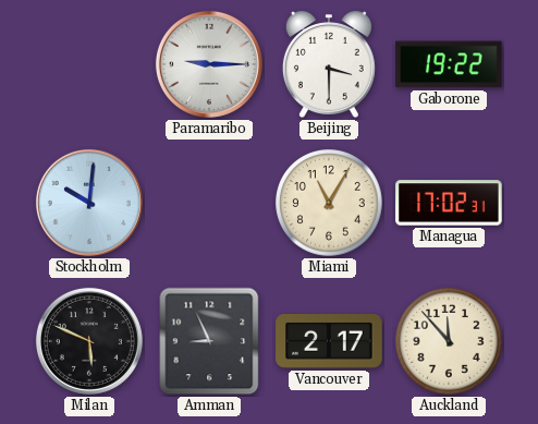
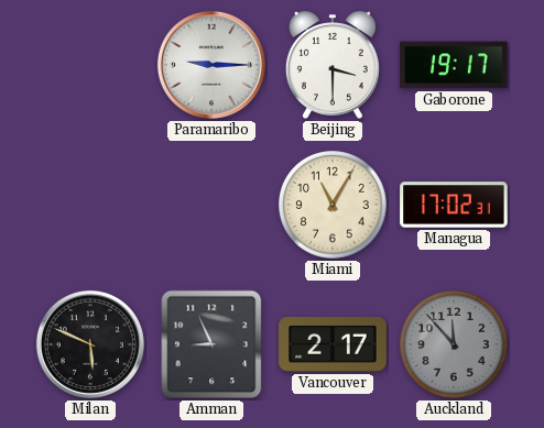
Gaborone: 19:22 -> 19:17 (454, 65)
Stockholm: 10:01 -> none (89, 203)
Auckland dial: cream -> grey (454, 344)
